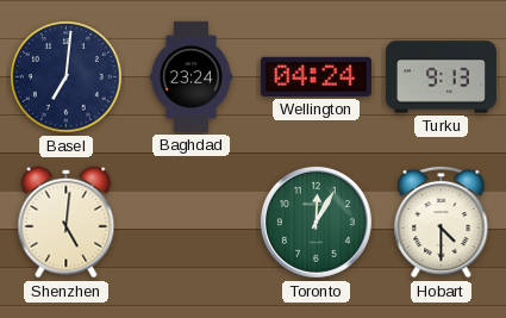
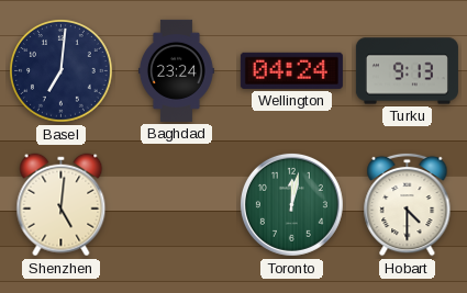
Toronto: 12:05 -> 12:02 (291, 204)
